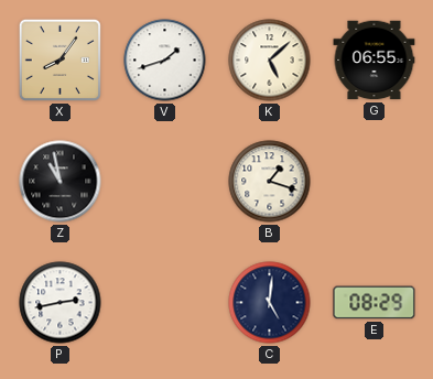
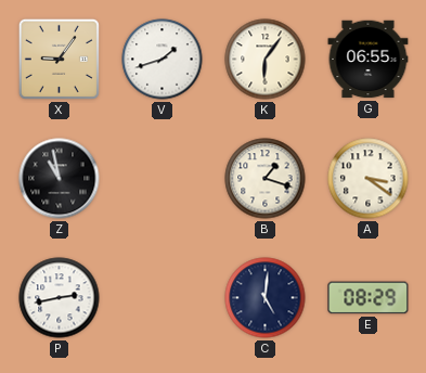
X: 8:06 -> 9:06 (59, 59)
K: 5:08 -> 6:06 (266, 60)
A: none -> 3:21 (369, 179)
